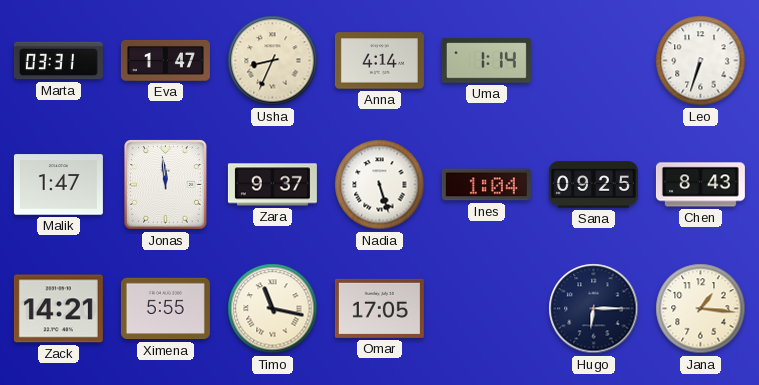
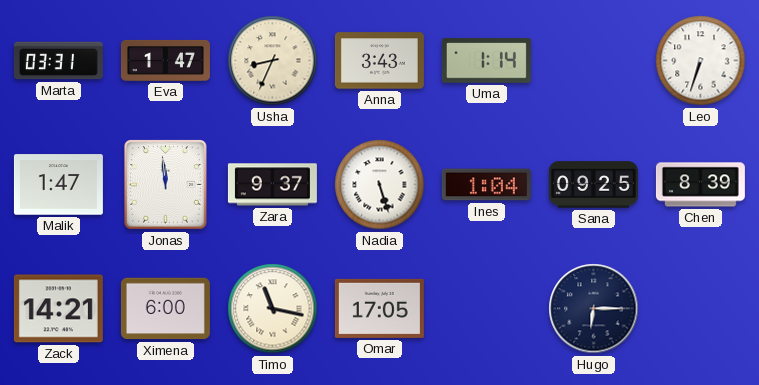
Anna: 4:14 -> 3:43 (379, 61)
Chen: 8:43 -> 8:39 (700, 185)
Ximena: 5:55 -> 6:00 (165, 309)
Jana: 1:16 -> none (701, 309)
